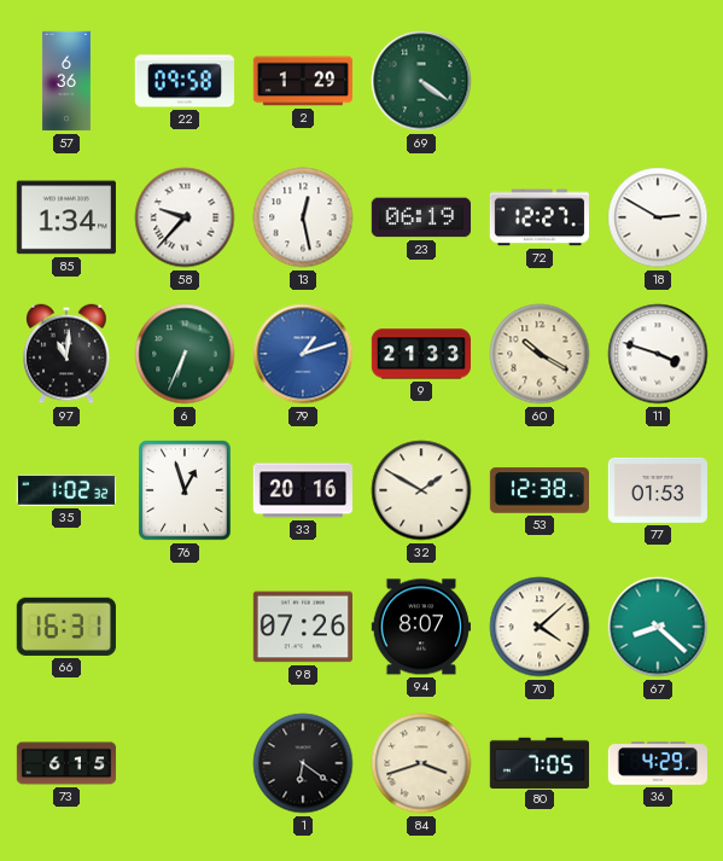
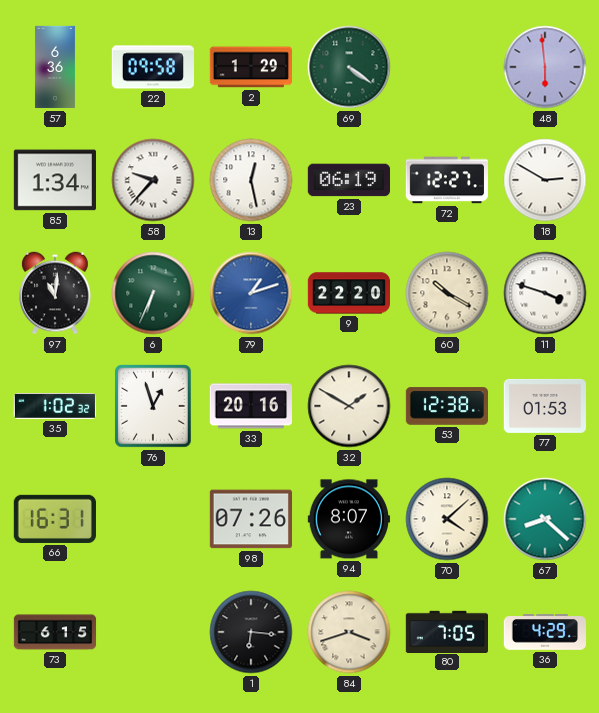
48: none -> 5:59 (545, 67)
9: 21:33 -> 22:20 (348, 293)
1: 6:21 -> 6:16 (251, 632)
